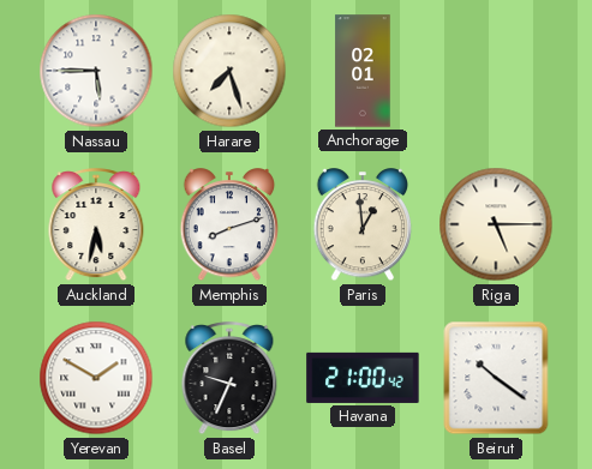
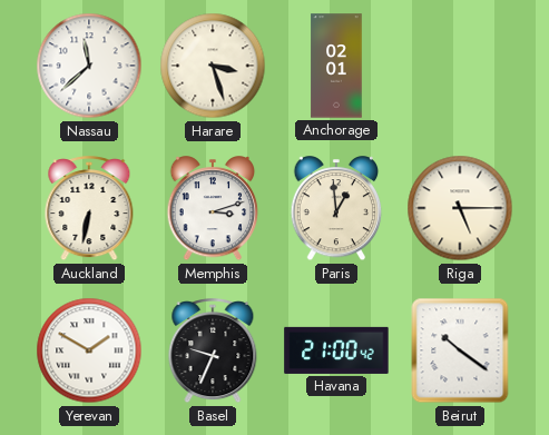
Nassau: 5:45 -> 11:38 (89, 66)
Harare: 7:27 -> 3:27 (213, 66)
Auckland: 5:32 -> 6:32 (89, 209)
Memphis: 8:12 -> 3:12 (213, 209)
